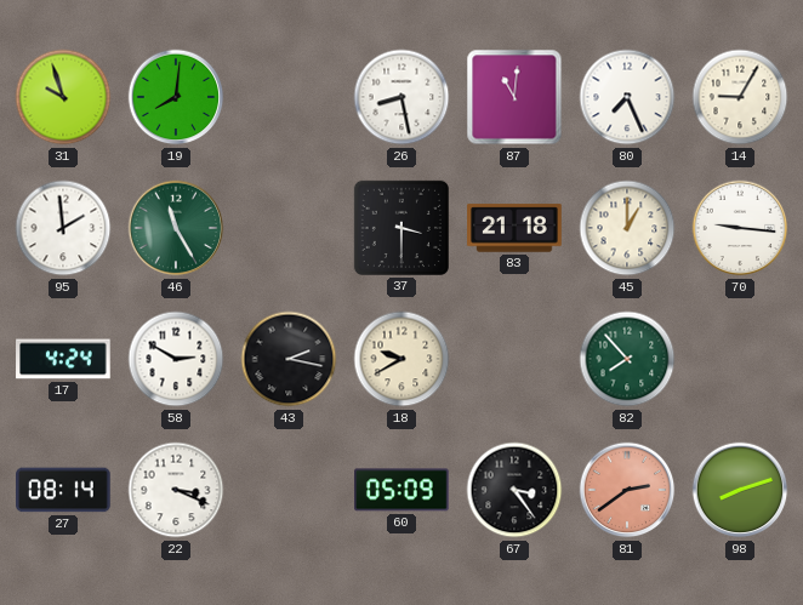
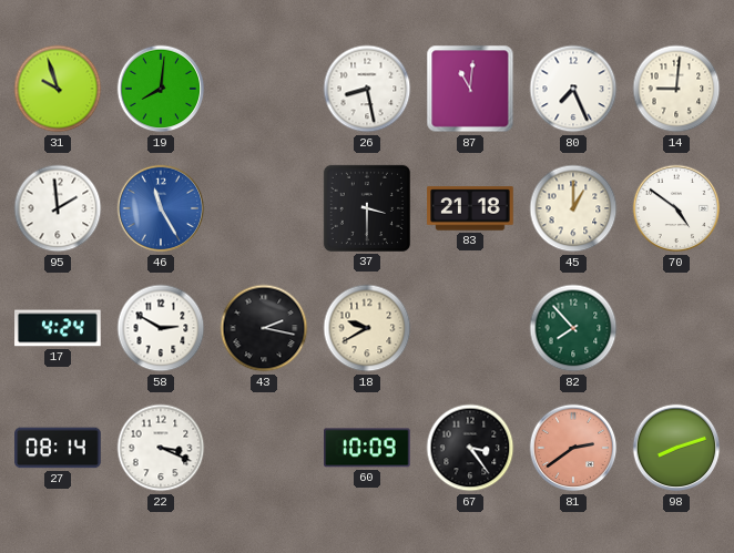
14: 9:05 -> 9:01 (676, 89)
46 dial: green -> blue (161, 208)
70: 9:16 -> 4:51 (676, 208)
60: 05:09 -> 10:09 (368, 448)
